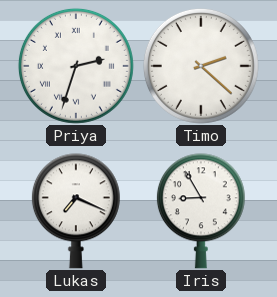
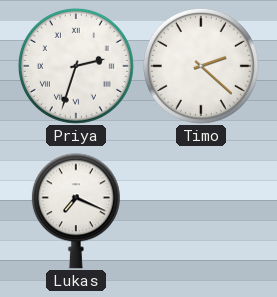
Iris: 8:55 -> none (201, 211)
